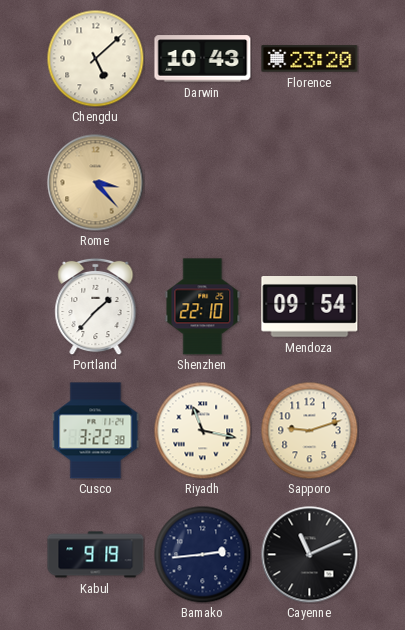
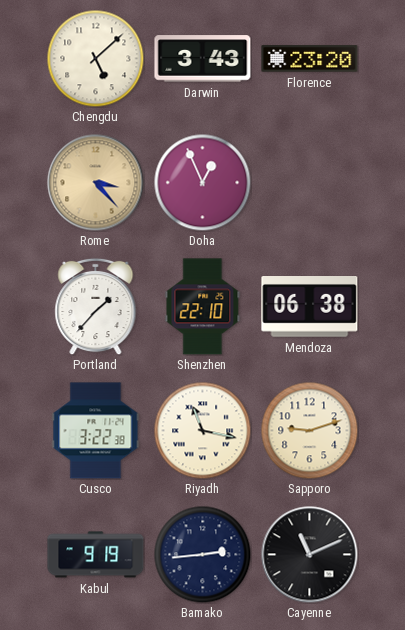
Darwin: 10:43 -> 3:43 (203, 59)
Doha: none -> 12:56 (202, 182)
Mendoza: 09:54 -> 06:38 (310, 307)
